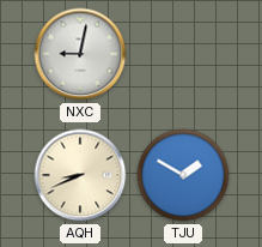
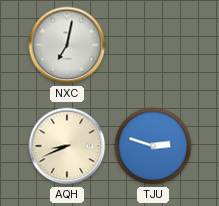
NXC: 9:02 -> 7:02 (67, 45)
TJU: 1:50 -> 2:48 (153, 146)
